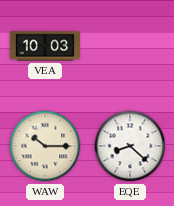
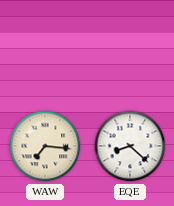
VEA: 10:03 -> none (44, 46)
WAW: 10:15 -> 7:16 (45, 146)
